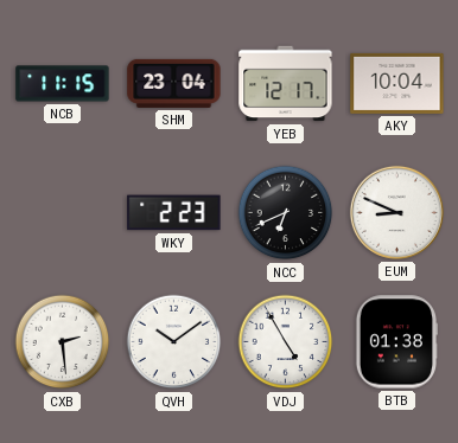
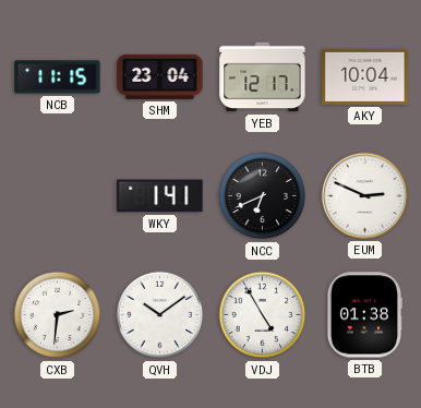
WKY: 2:23 -> 1:41 (160, 196)
EUM: 8:49 -> 2:49 (364, 195)
CXB: 2:29 -> 2:31 (58, 315)
